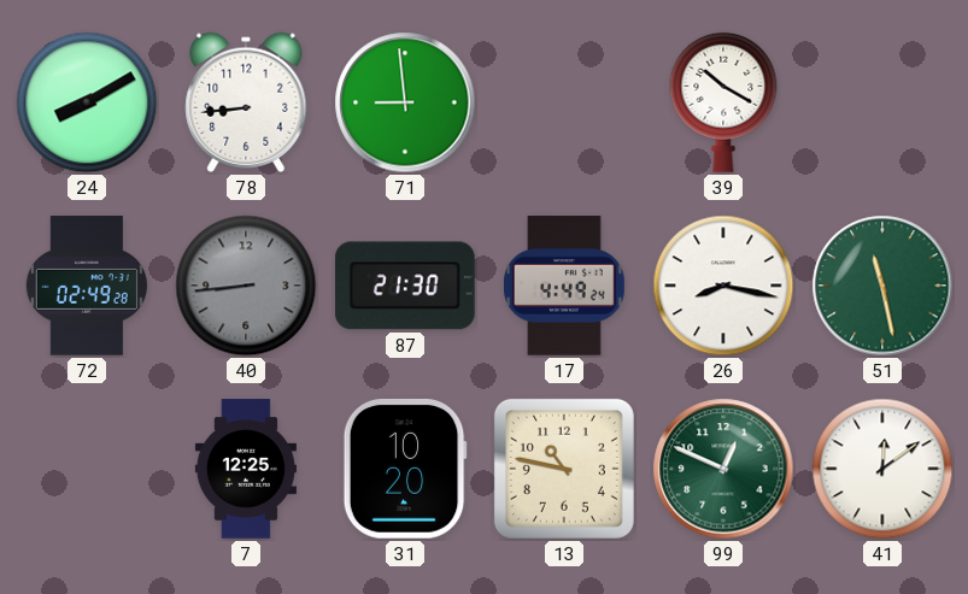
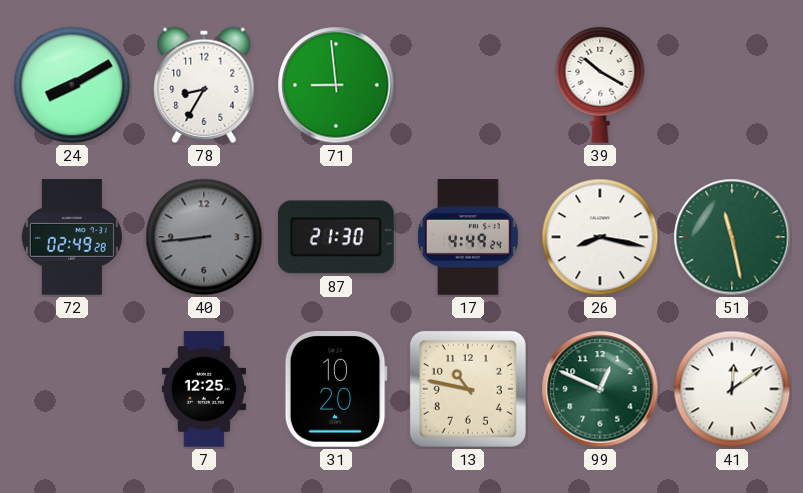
78: 8:44 -> 8:35 (204, 85)
